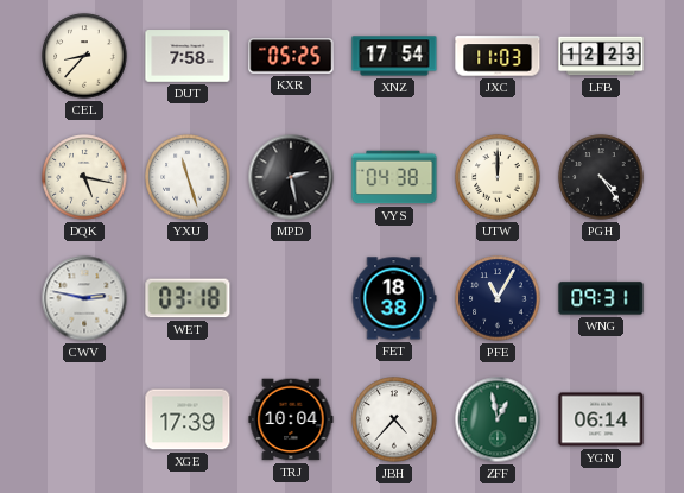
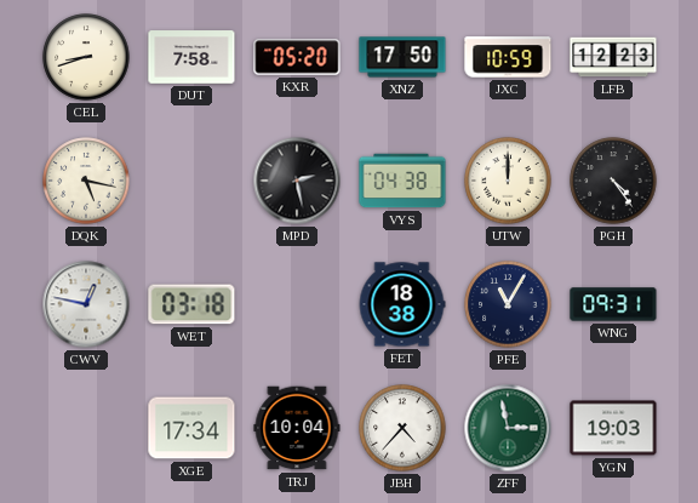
CEL: 8:37 -> 8:42 (86, 57)
KXR: 05:25 -> 05:20 (297, 57)
XNZ: 17:54 -> 17:50 (402, 57)
JXC: 11:03 -> 10:59 (508, 57)
YXU: 11:27 -> none (188, 177)
CWV: 2:47 -> 12:47 (86, 304)
XGE: 17:39 -> 17:34 (191, 428)
ZFF: 12:58 -> 2:58 (508, 428)
YGN: 06:14 -> 19:03 (613, 428)
